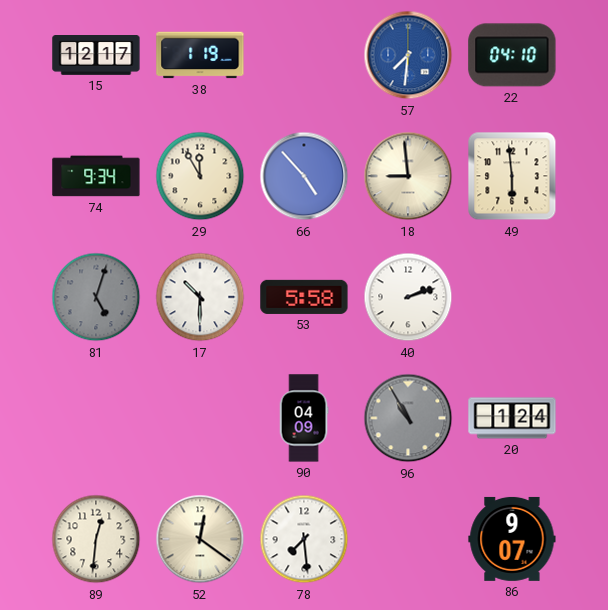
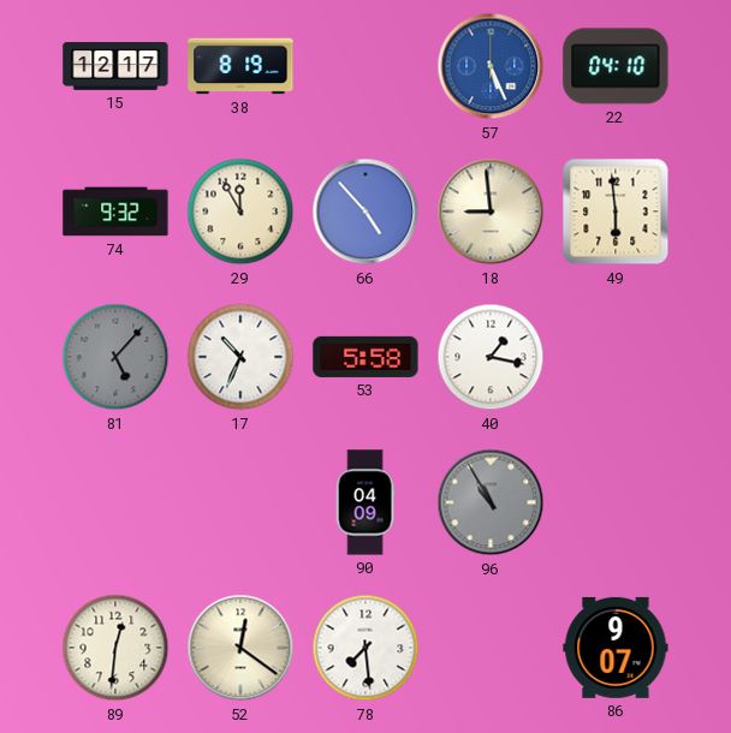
38: 1:19 -> 8:19 (240, 66)
57: 7:31 -> 5:26 (491, 66)
74: 9:34 -> 9:32 (115, 211)
81: 5:03 -> 5:07 (115, 357)
17: 10:30 -> 10:34 (240, 357)
40: 2:12 -> 1:17 (491, 357)
20: 1:24 -> none (512, 418)
